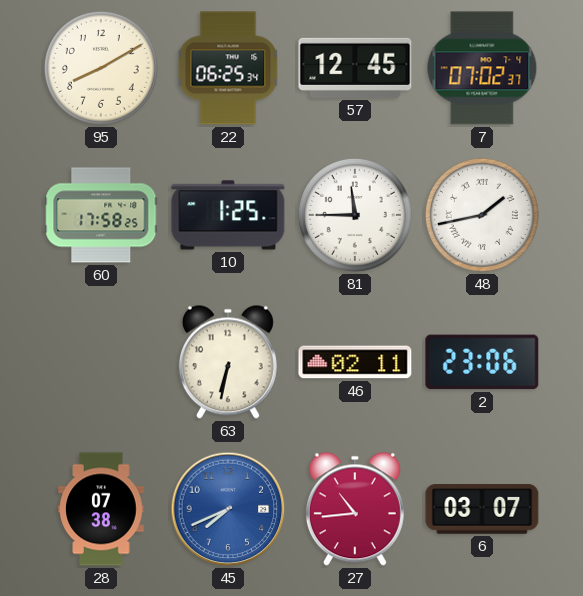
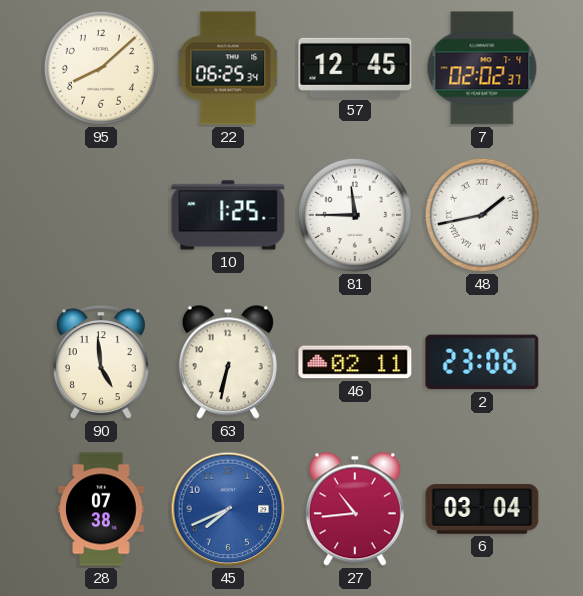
95: 8:10 -> 8:08 (101, 68)
7: 07:02 -> 02:02 (482, 68)
60: 17:58 -> none (101, 215)
90: none -> 4:59 (101, 362)
6: 03:07 -> 03:04 (482, 509)
